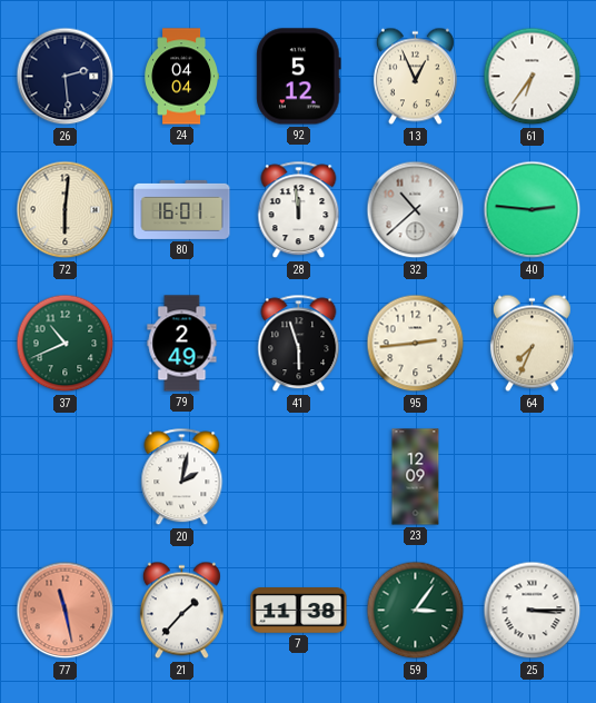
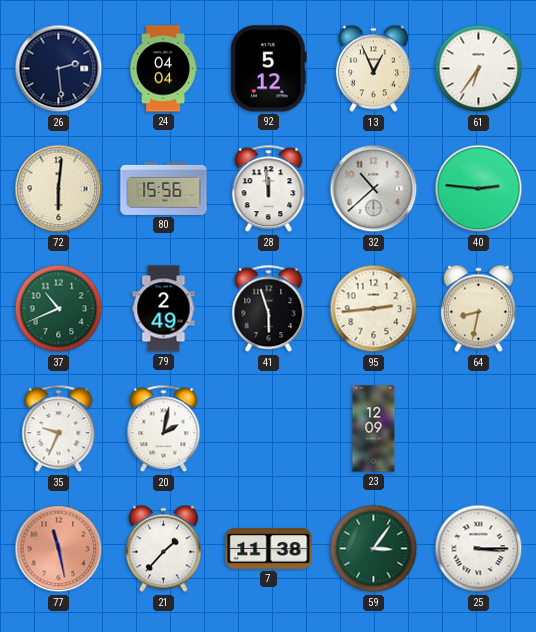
80: 16:01 -> 15:56 (164, 188)
64: 7:34 -> 8:32 (478, 309)
35: none -> 9:34 (59, 429)
